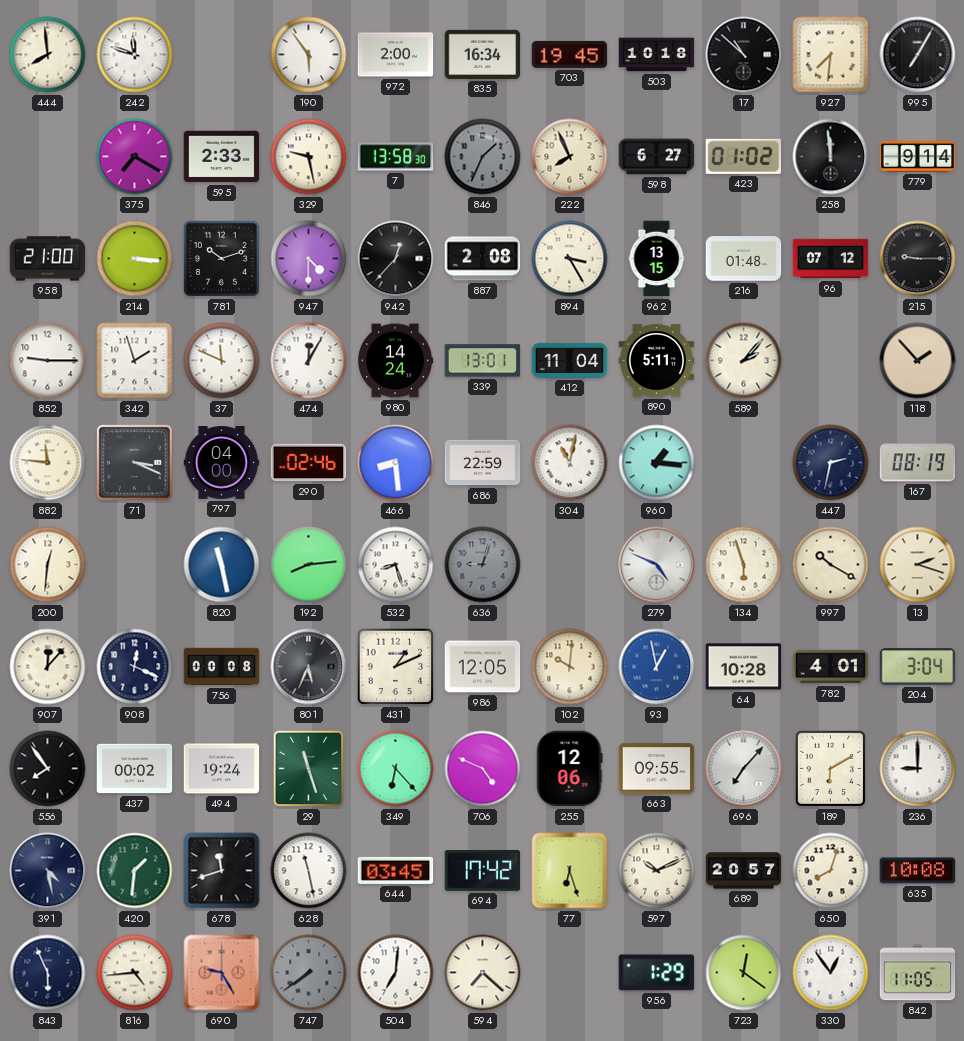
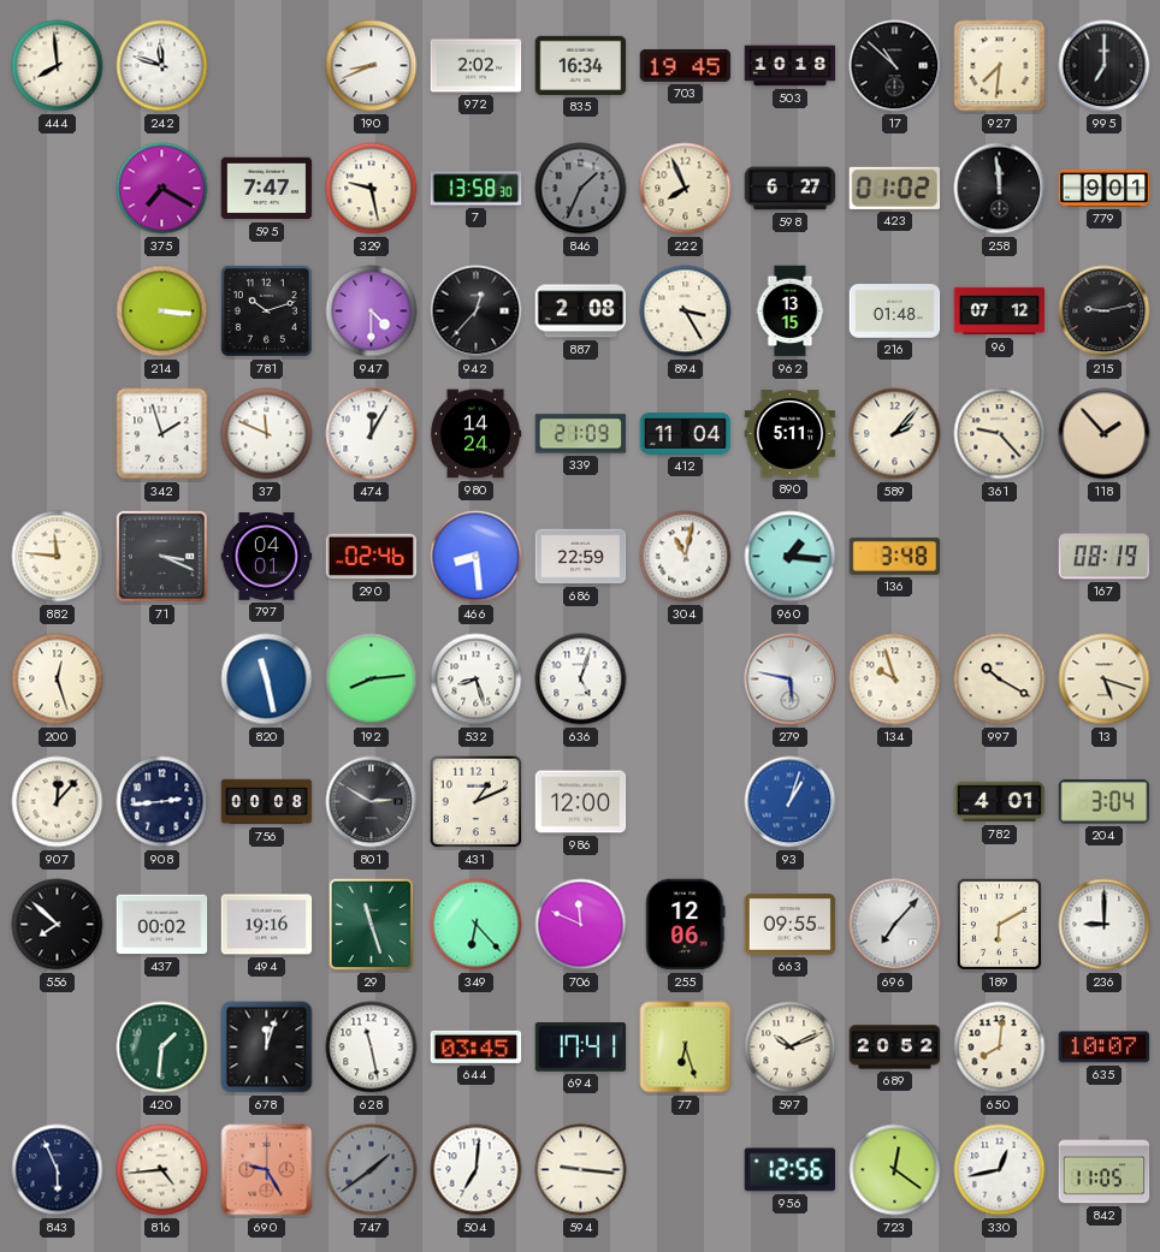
190: 5:54 -> 8:41 (372, 66)
972: 2:00 -> 2:02 (477, 66)
995: 7:05 -> 7:00 (1105, 66)
595: 2:33 -> 7:47 (267, 189)
779: 9:14 -> 9:01 (1105, 189)
958: 21:00 -> none (48, 259)
215: 9:15 -> 9:13 (1105, 311)
852: 9:15 -> none (48, 361)
339: 13:01 -> 21:09 (581, 434)
361: none -> 9:23 (1000, 434)
797: 04:00 -> 04:01 (267, 557)
136: none -> 3:48 (895, 556)
447: 2:32 -> none (831, 463)
200: 12:31 -> 12:27 (58, 680)
636: 9:03 -> 5:03 (581, 680)
636 dial: grey -> white (581, 680)
279: 4:49 -> 5:47 (791, 680)
134: 5:57 -> 9:57 (895, 680)
13: 2:18 -> 5:18 (1105, 680)
908: 12:19 -> 2:44 (162, 802)
801: 5:34 -> 2:50 (372, 802)
986: 12:05 -> 12:00 (581, 802)
102: 10:01 -> none (570, 667)
93: 12:58 -> 1:03 (791, 802)
64: 10:28 -> none (744, 667)
556: 7:54 -> 7:52 (58, 925)
494: 19:24 -> 19:16 (267, 925)
706: 4:49 -> 11:49 (581, 925)
391: 4:28 -> none (48, 871)
678: 11:42 -> 12:03 (267, 1048)
694: 17:42 -> 17:41 (581, 1048)
689: 20:57 -> 20:52 (895, 1048)
650: 8:03 -> 8:01 (1000, 1048)
635: 10:08 -> 10:07 (1105, 1048)
747: 7:39 -> 1:39 (372, 1170)
594: 7:22 -> 9:16 (581, 1170)
956: 1:29 -> 12:56 (791, 1170)
330: 12:54 -> 12:43 (1000, 1170)
